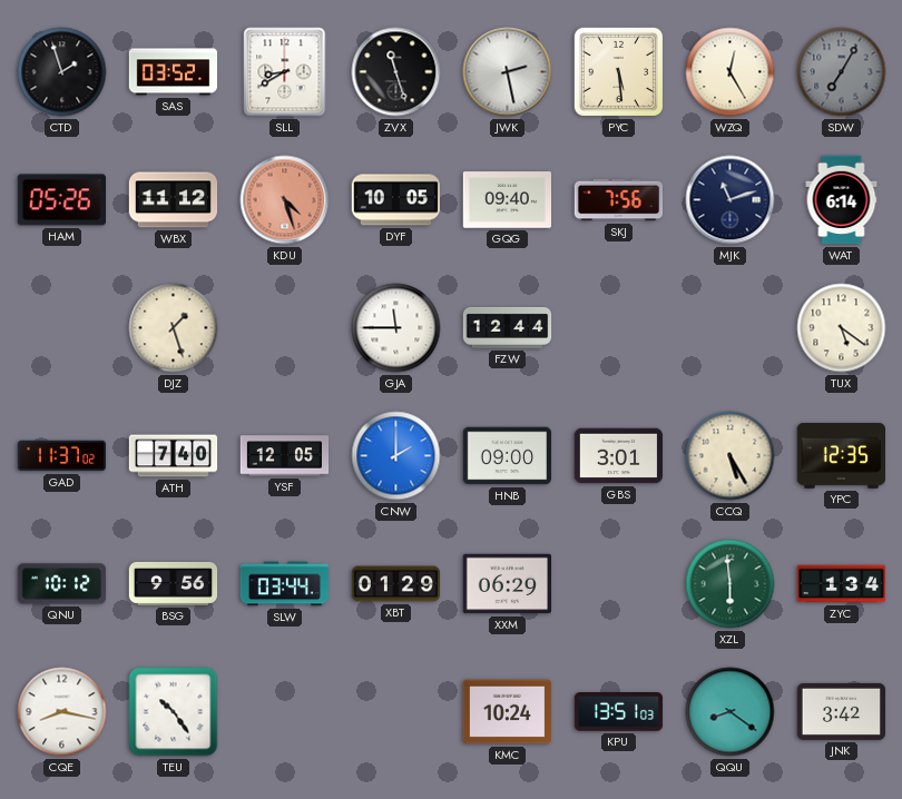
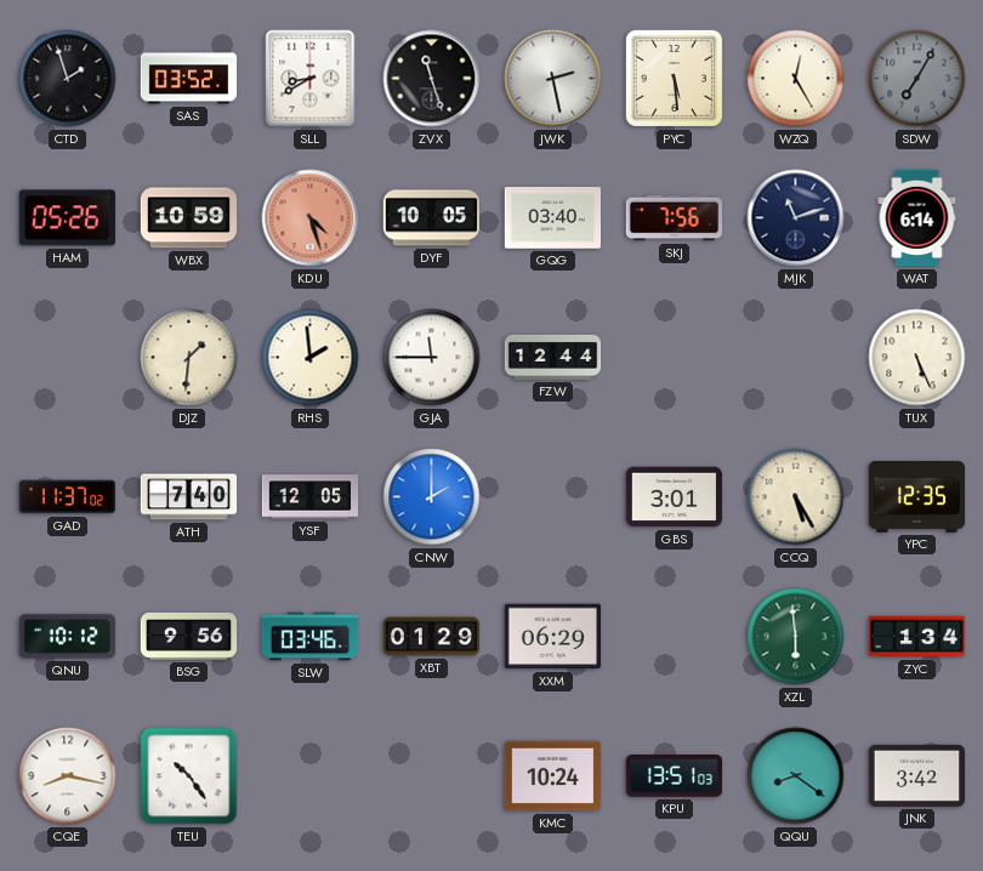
WBX: 11:12 -> 10:59 (189, 218)
GQG: 09:40 -> 03:40 (552, 218)
DJZ: 1:27 -> 1:31 (189, 358)
RHS: none -> 1:59 (311, 358)
TUX: 5:21 -> 5:26 (917, 358)
HNB: 09:00 -> none (507, 456)
SLW: 03:44 -> 03:46 (311, 637)
